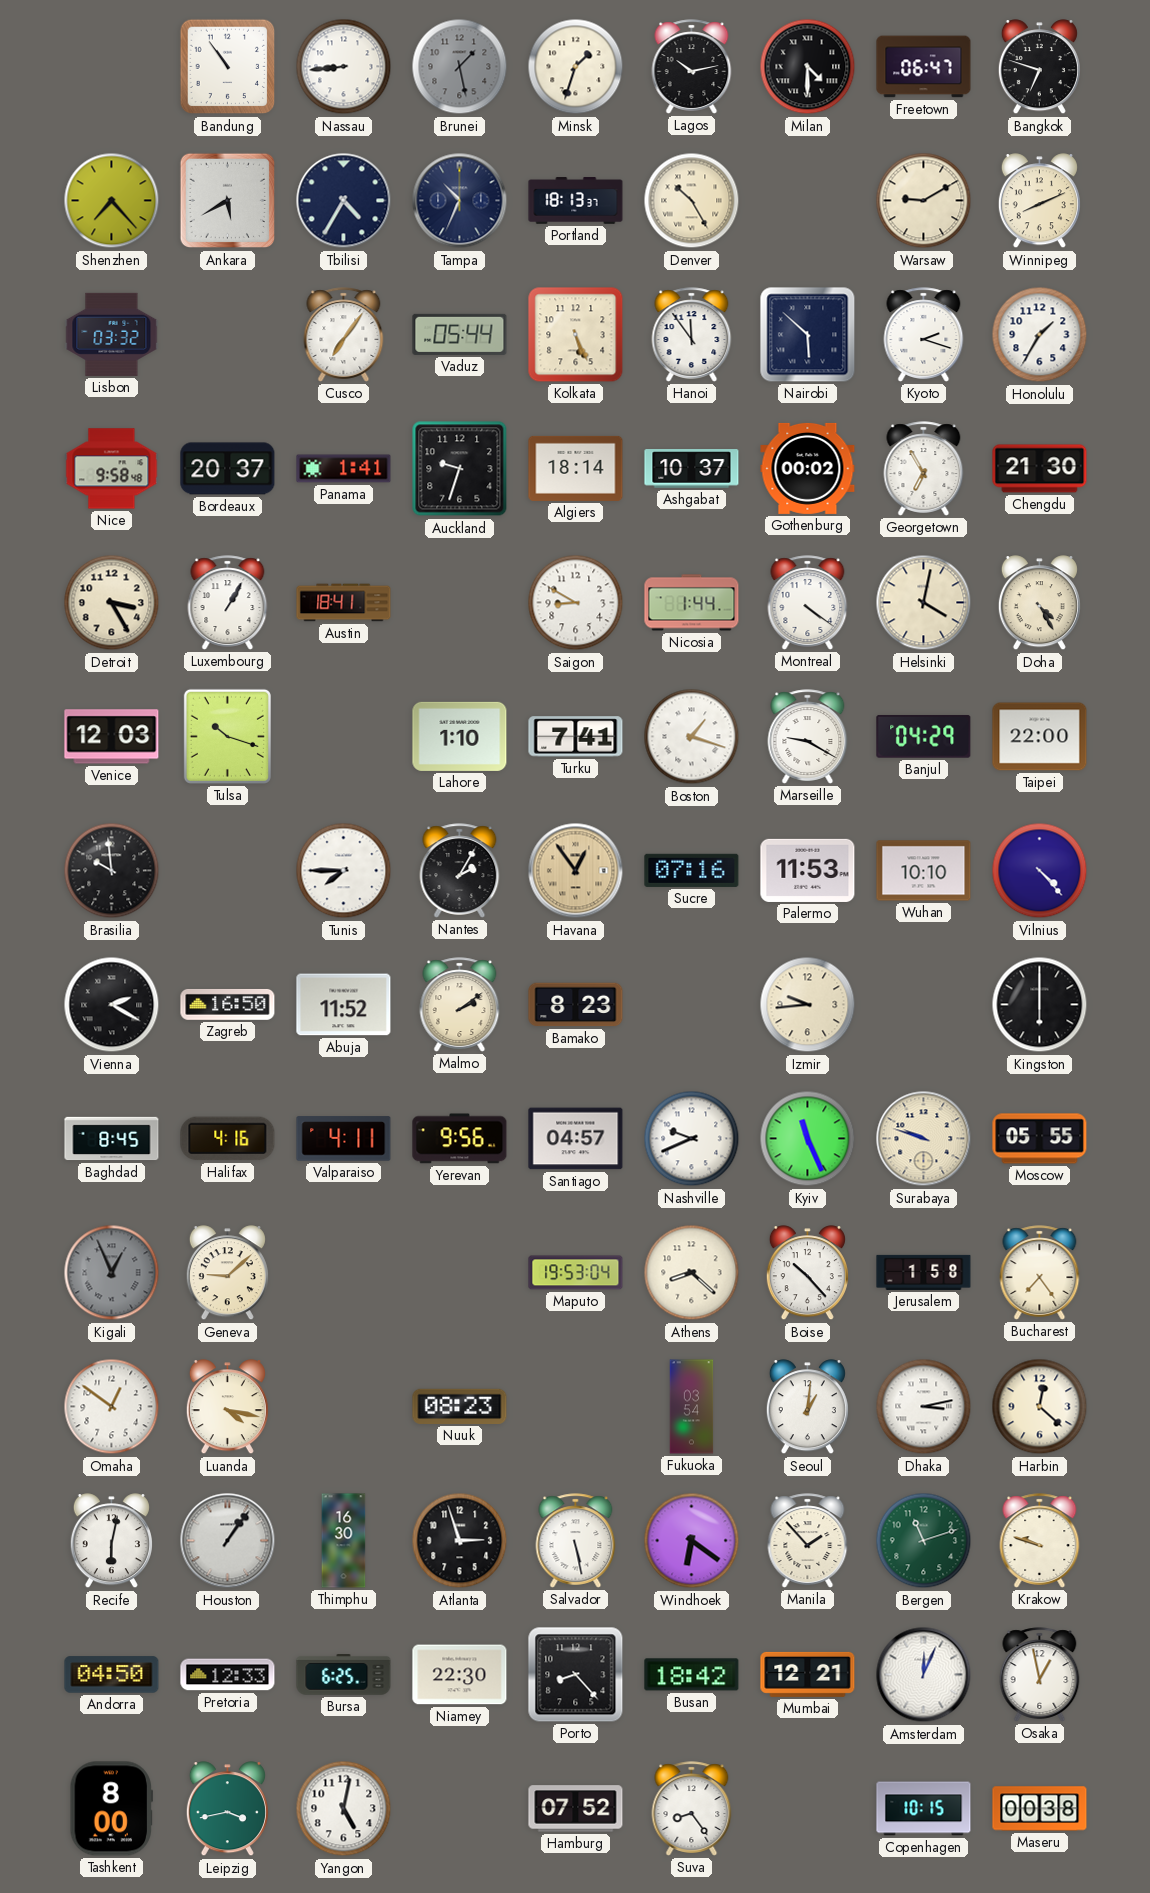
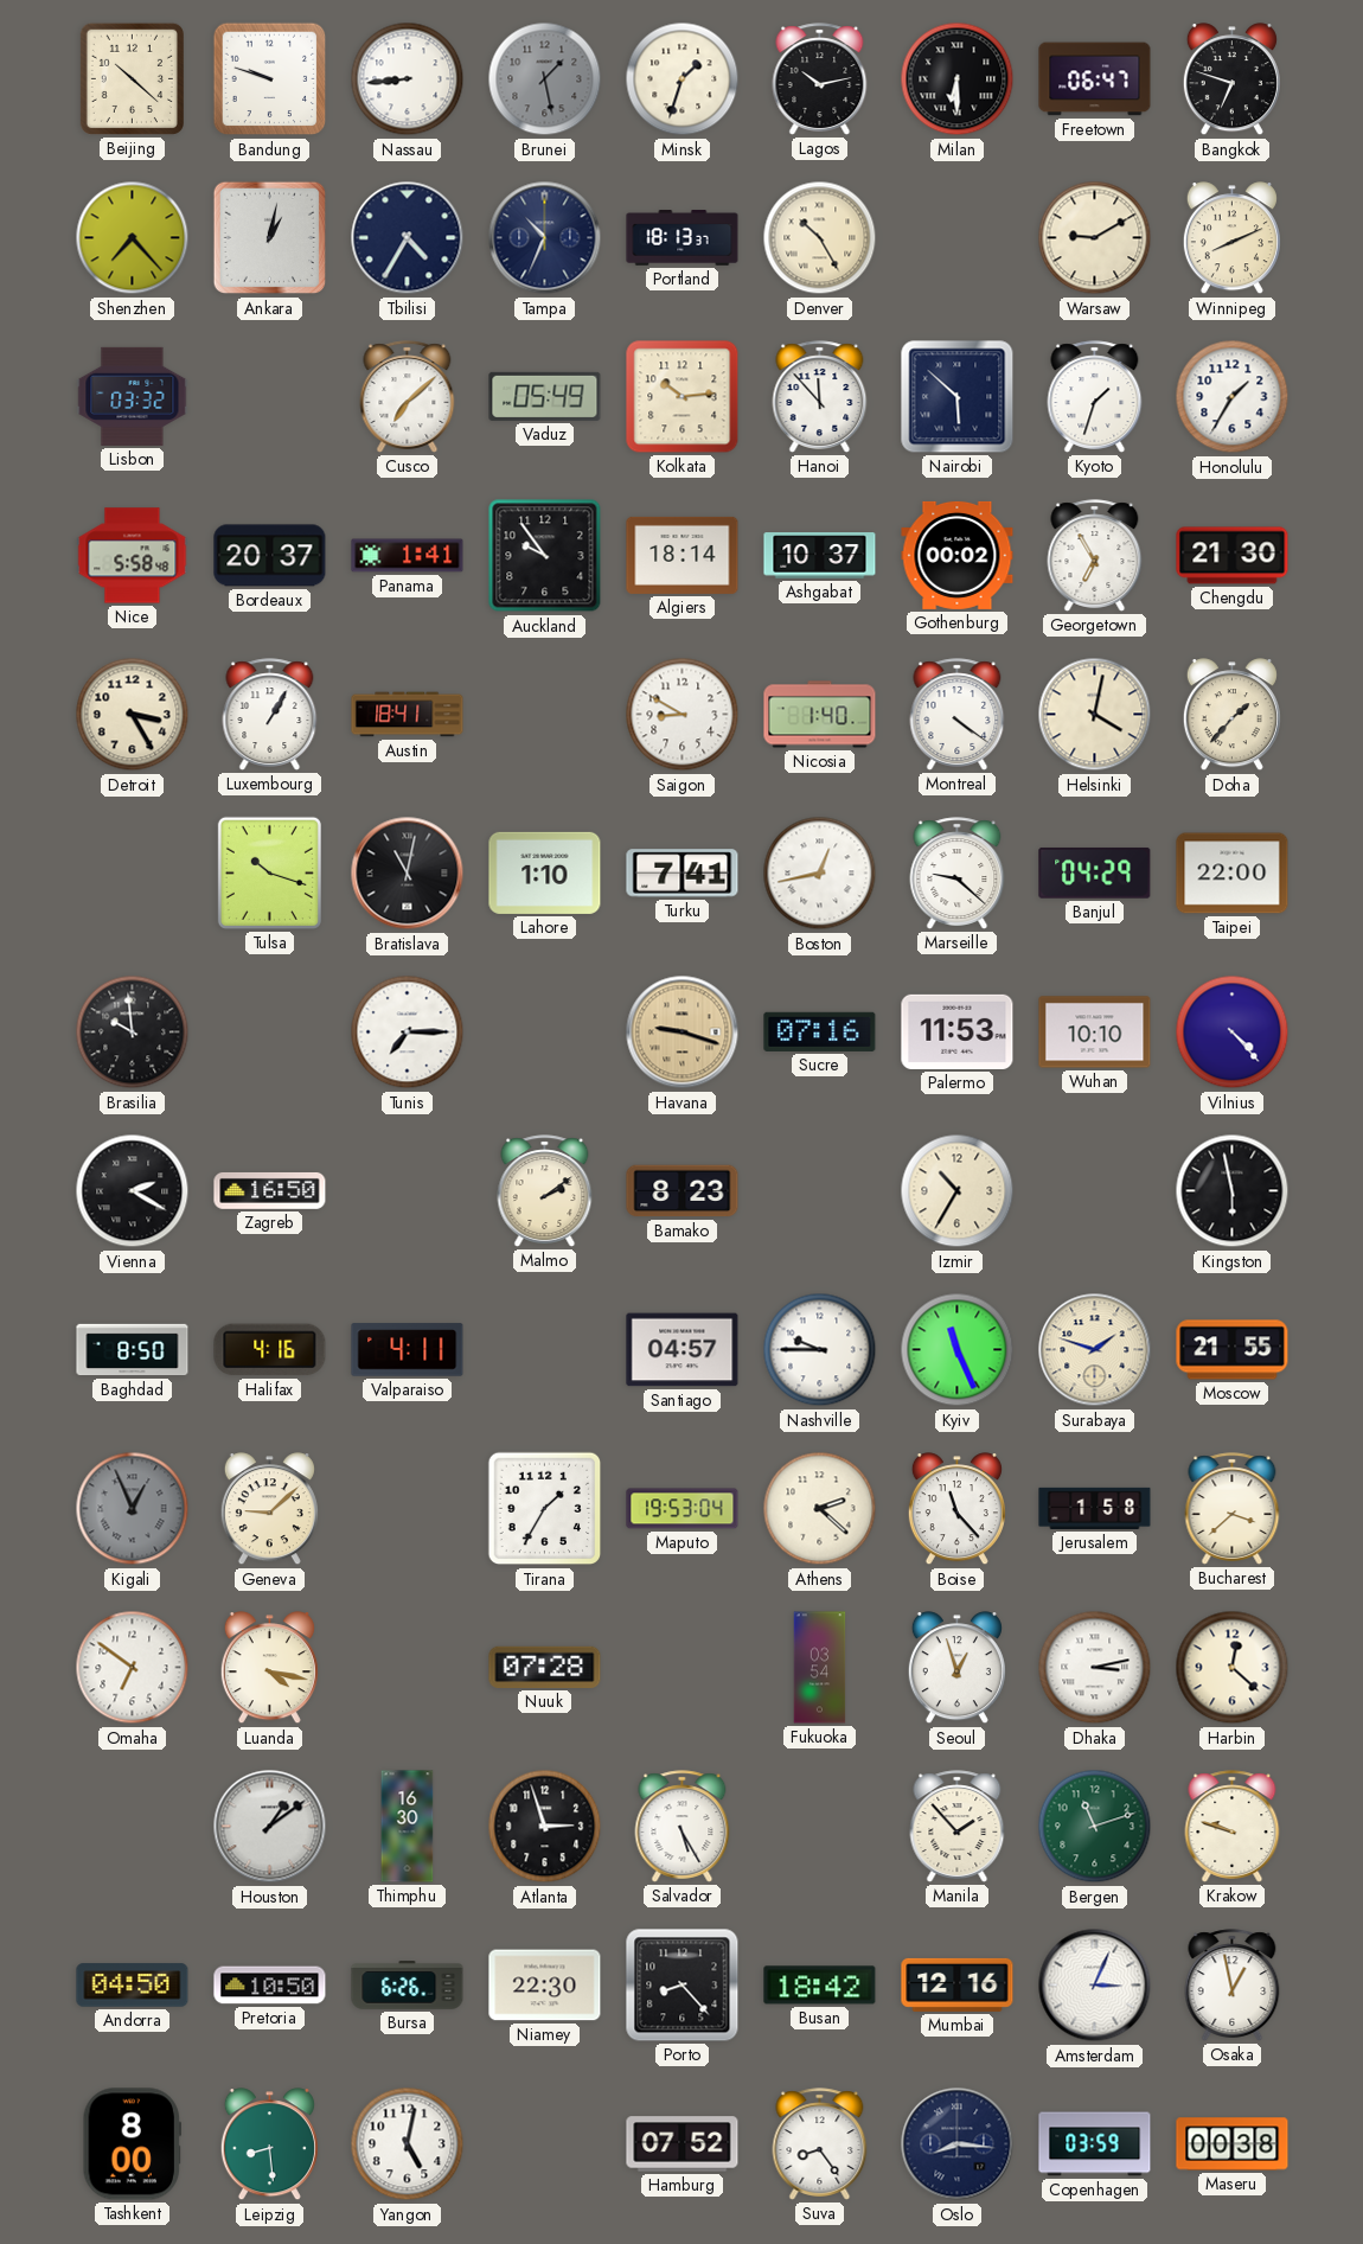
Beijing: none -> 10:22 (132, 78)
Bandung: 10:54 -> 9:48 (270, 79)
Milan: 4:30 -> 6:30 (958, 79)
Ankara: 5:40 -> 1:02 (270, 238)
Cusco: 7:06 -> 7:08 (408, 397)
Vaduz: 05:44 -> 05:49 (545, 396)
Kolkata: 5:26 -> 10:14 (683, 397)
Hanoi: 11:54 -> 11:53 (820, 397)
Kyoto: 2:18 -> 1:33 (1095, 397)
Nice: 9:58 -> 5:58 (133, 556)
Auckland: 9:33 -> 9:54 (545, 556)
Nicosia: 1:44 -> 1:40 (820, 715)
Doha: 4:25 -> 1:37 (1231, 715)
Venice: 12:03 -> none (112, 737)
Bratislava: none -> 11:02 (408, 874)
Boston: 1:18 -> 12:43 (820, 874)
Marseille: 9:20 -> 9:22 (958, 874)
Tunis: 7:45 -> 7:15 (408, 1033)
Nantes: 2:05 -> none (460, 871)
Havana: 12:54 -> 9:18 (683, 1033)
Abuja: 11:52 -> none (344, 1005)
Izmir: 9:44 -> 10:35 (958, 1191)
Kingston: 6:00 -> 5:58 (1233, 1191)
Baghdad: 8:45 -> 8:50 (133, 1350)
Yerevan: 9:56 -> none (460, 1139)
Nashville: 9:41 -> 9:45 (820, 1350)
Surabaya: 9:48 -> 1:48 (1095, 1350)
Moscow: 05:55 -> 21:55 (1233, 1350)
Tirana: none -> 1:35 (545, 1509)
Athens: 8:22 -> 2:22 (820, 1509)
Boise: 10:23 -> 11:23 (956, 1509)
Bucharest: 7:24 -> 3:38 (1233, 1509)
Omaha: 12:51 -> 6:51 (133, 1668)
Nuuk: 08:23 -> 07:28 (545, 1667)
Seoul: 1:01 -> 12:57 (956, 1668)
Recife: 6:02 -> none (111, 1541)
Houston: 1:06 -> 1:09 (270, 1827)
Salvador: 5:28 -> 5:25 (683, 1827)
Windhoek: 6:21 -> none (692, 1541)
Pretoria: 12:33 -> 10:50 (270, 1986)
Bursa: 6:25 -> 6:26 (408, 1986)
Mumbai: 12:21 -> 12:16 (958, 1984)
Amsterdam: 12:04 -> 3:04 (1095, 1986)
Leipzig: 3:43 -> 8:29 (269, 2144)
Oslo: none -> 8:16 (958, 2144)
Copenhagen: 10:15 -> 03:59 (1095, 2144)
